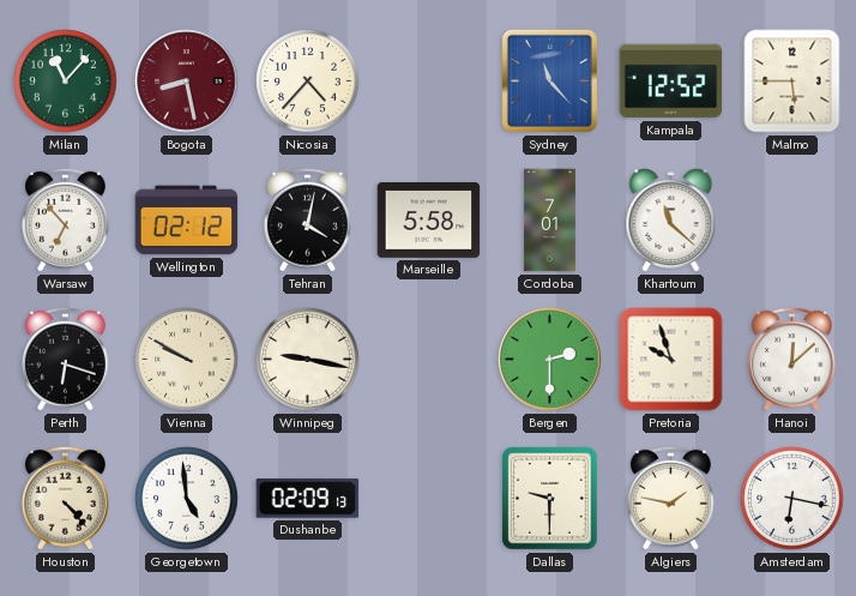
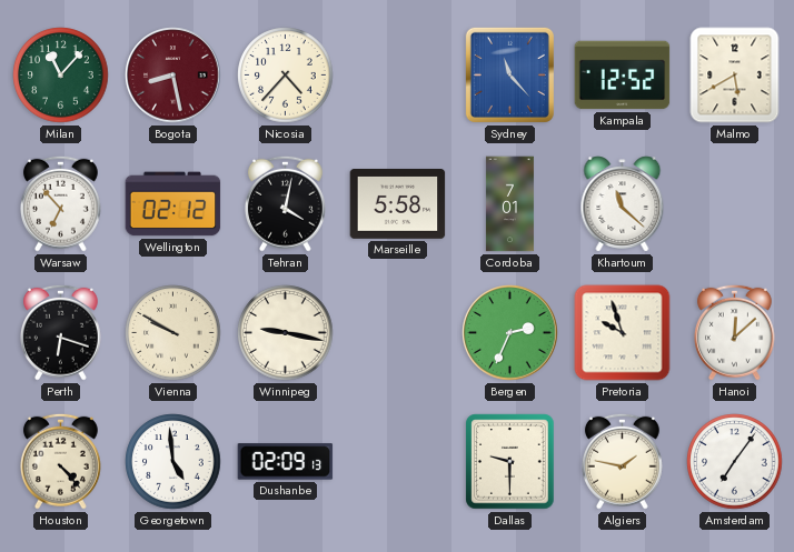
Malmo: 5:45 -> 5:40 (735, 76)
Bergen: 2:30 -> 2:34 (510, 333)
Amsterdam: 6:17 -> 7:06 (735, 462)
